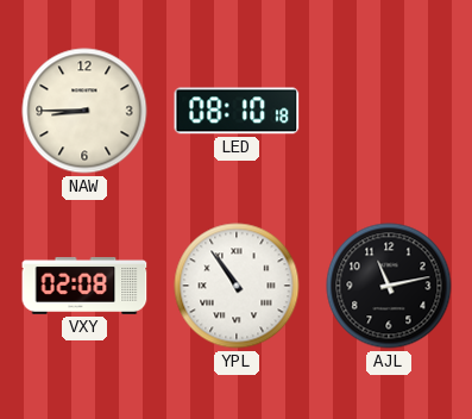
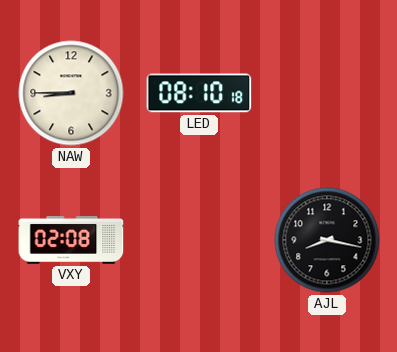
YPL: 10:54 -> none (237, 286)
AJL: 11:13 -> 8:17 (327, 240)
